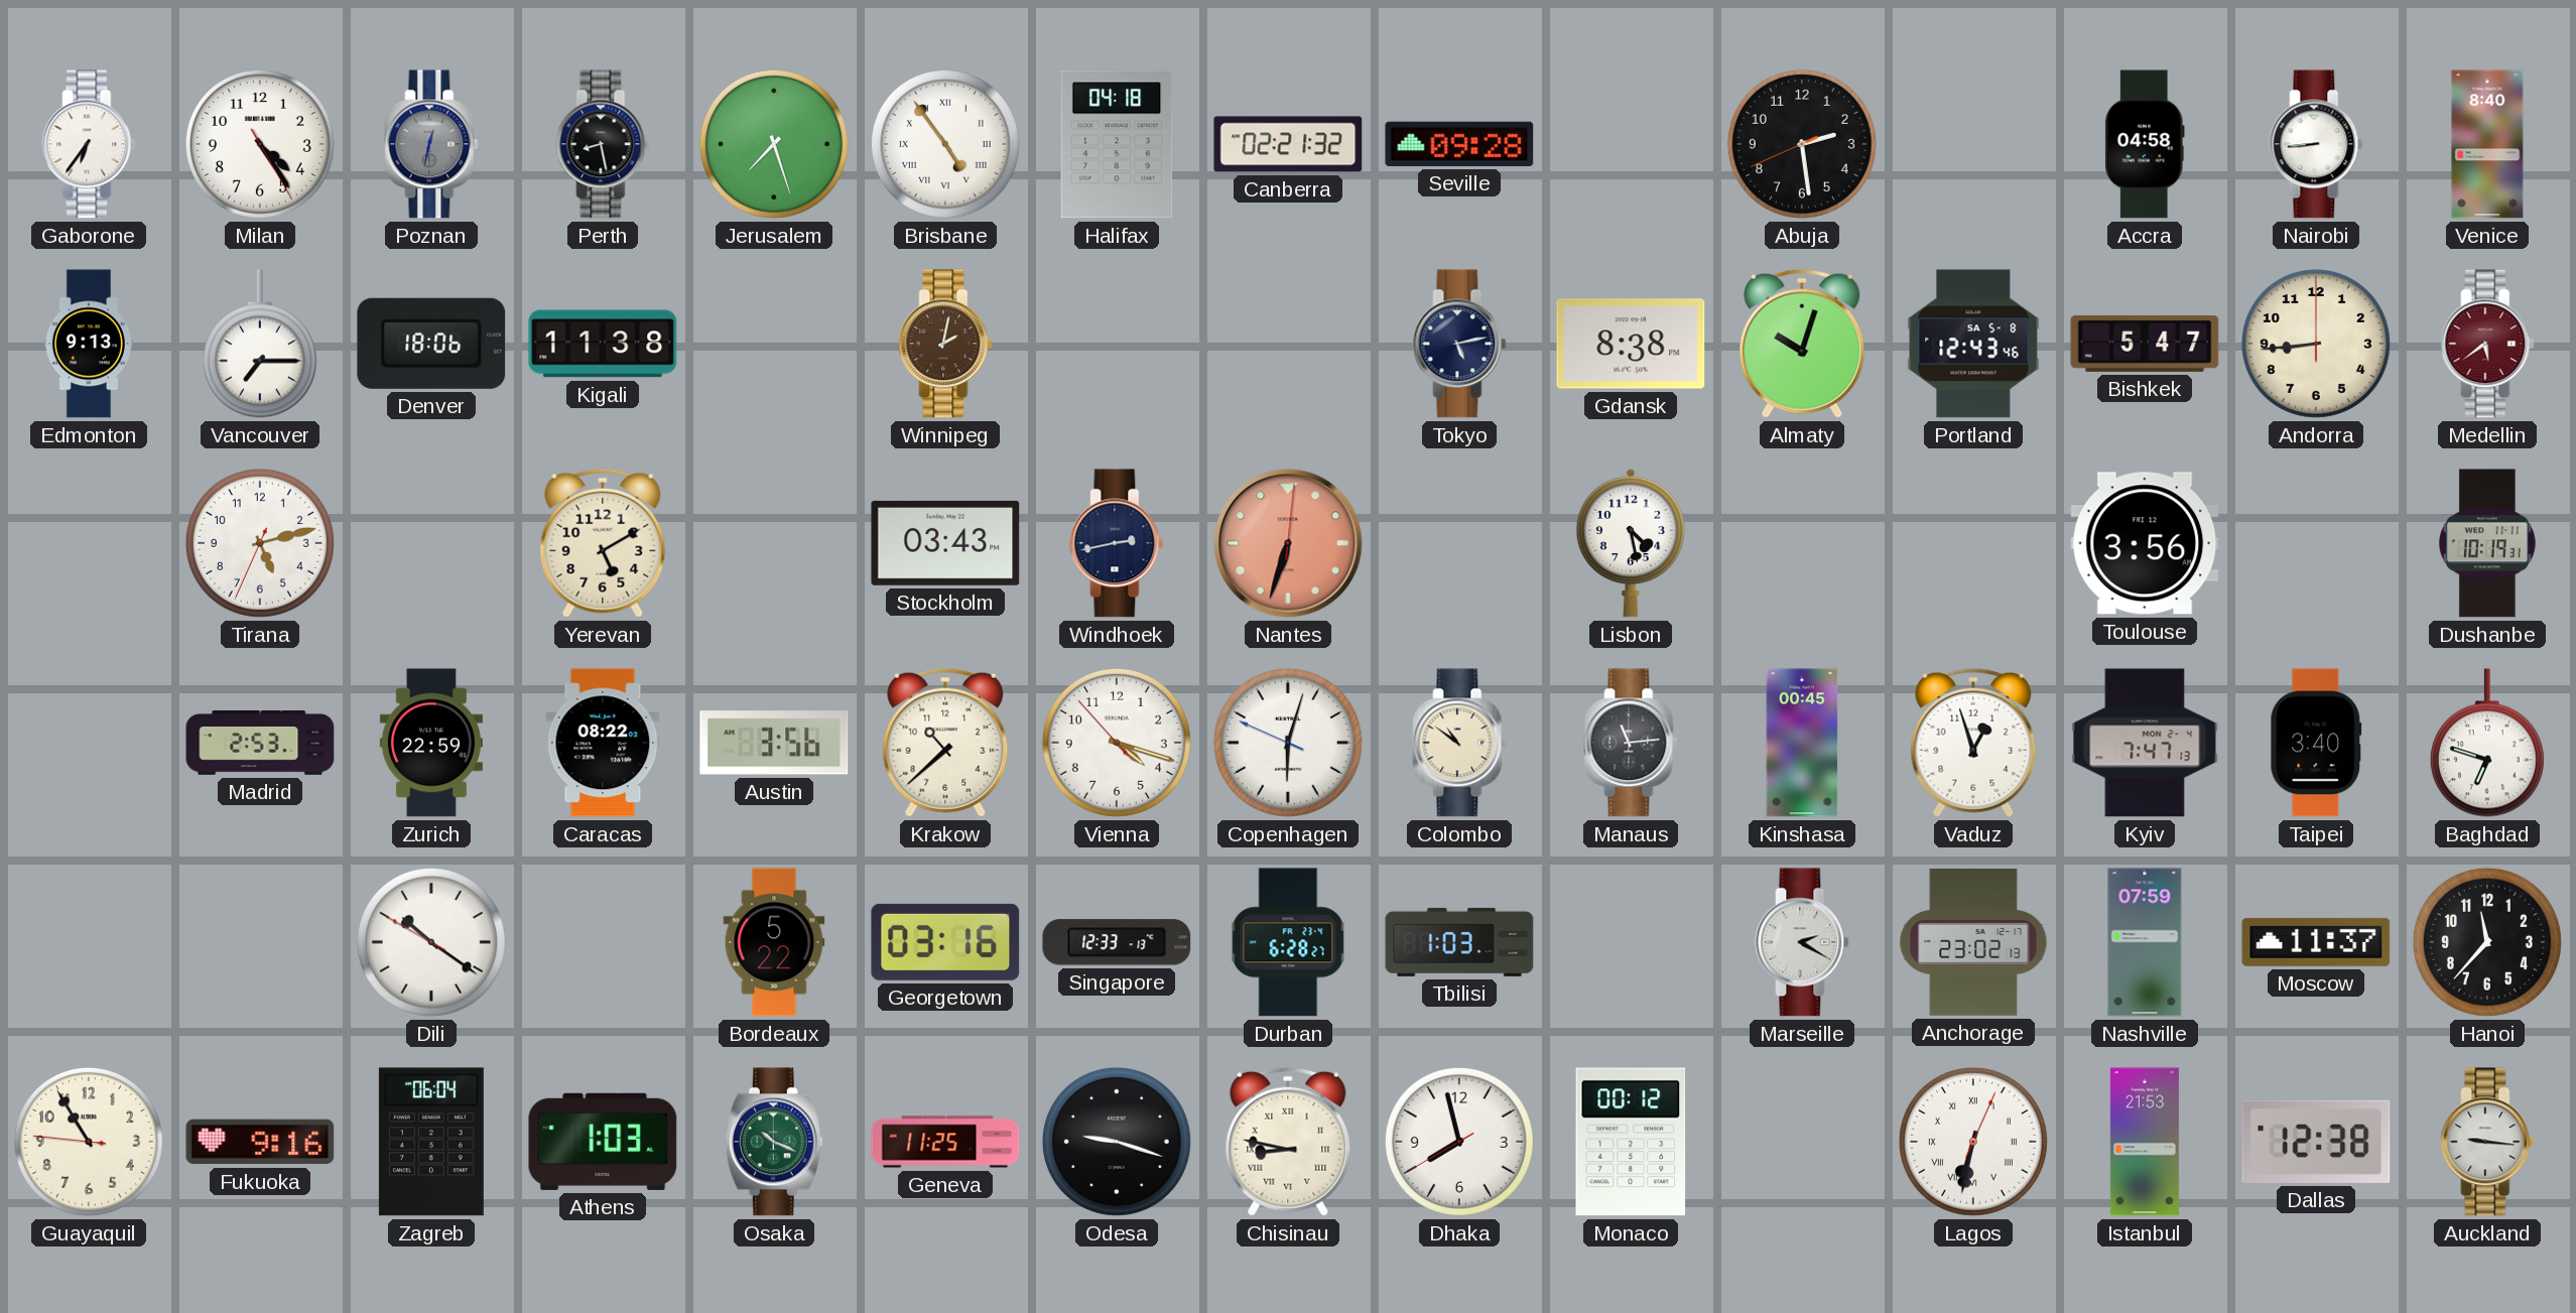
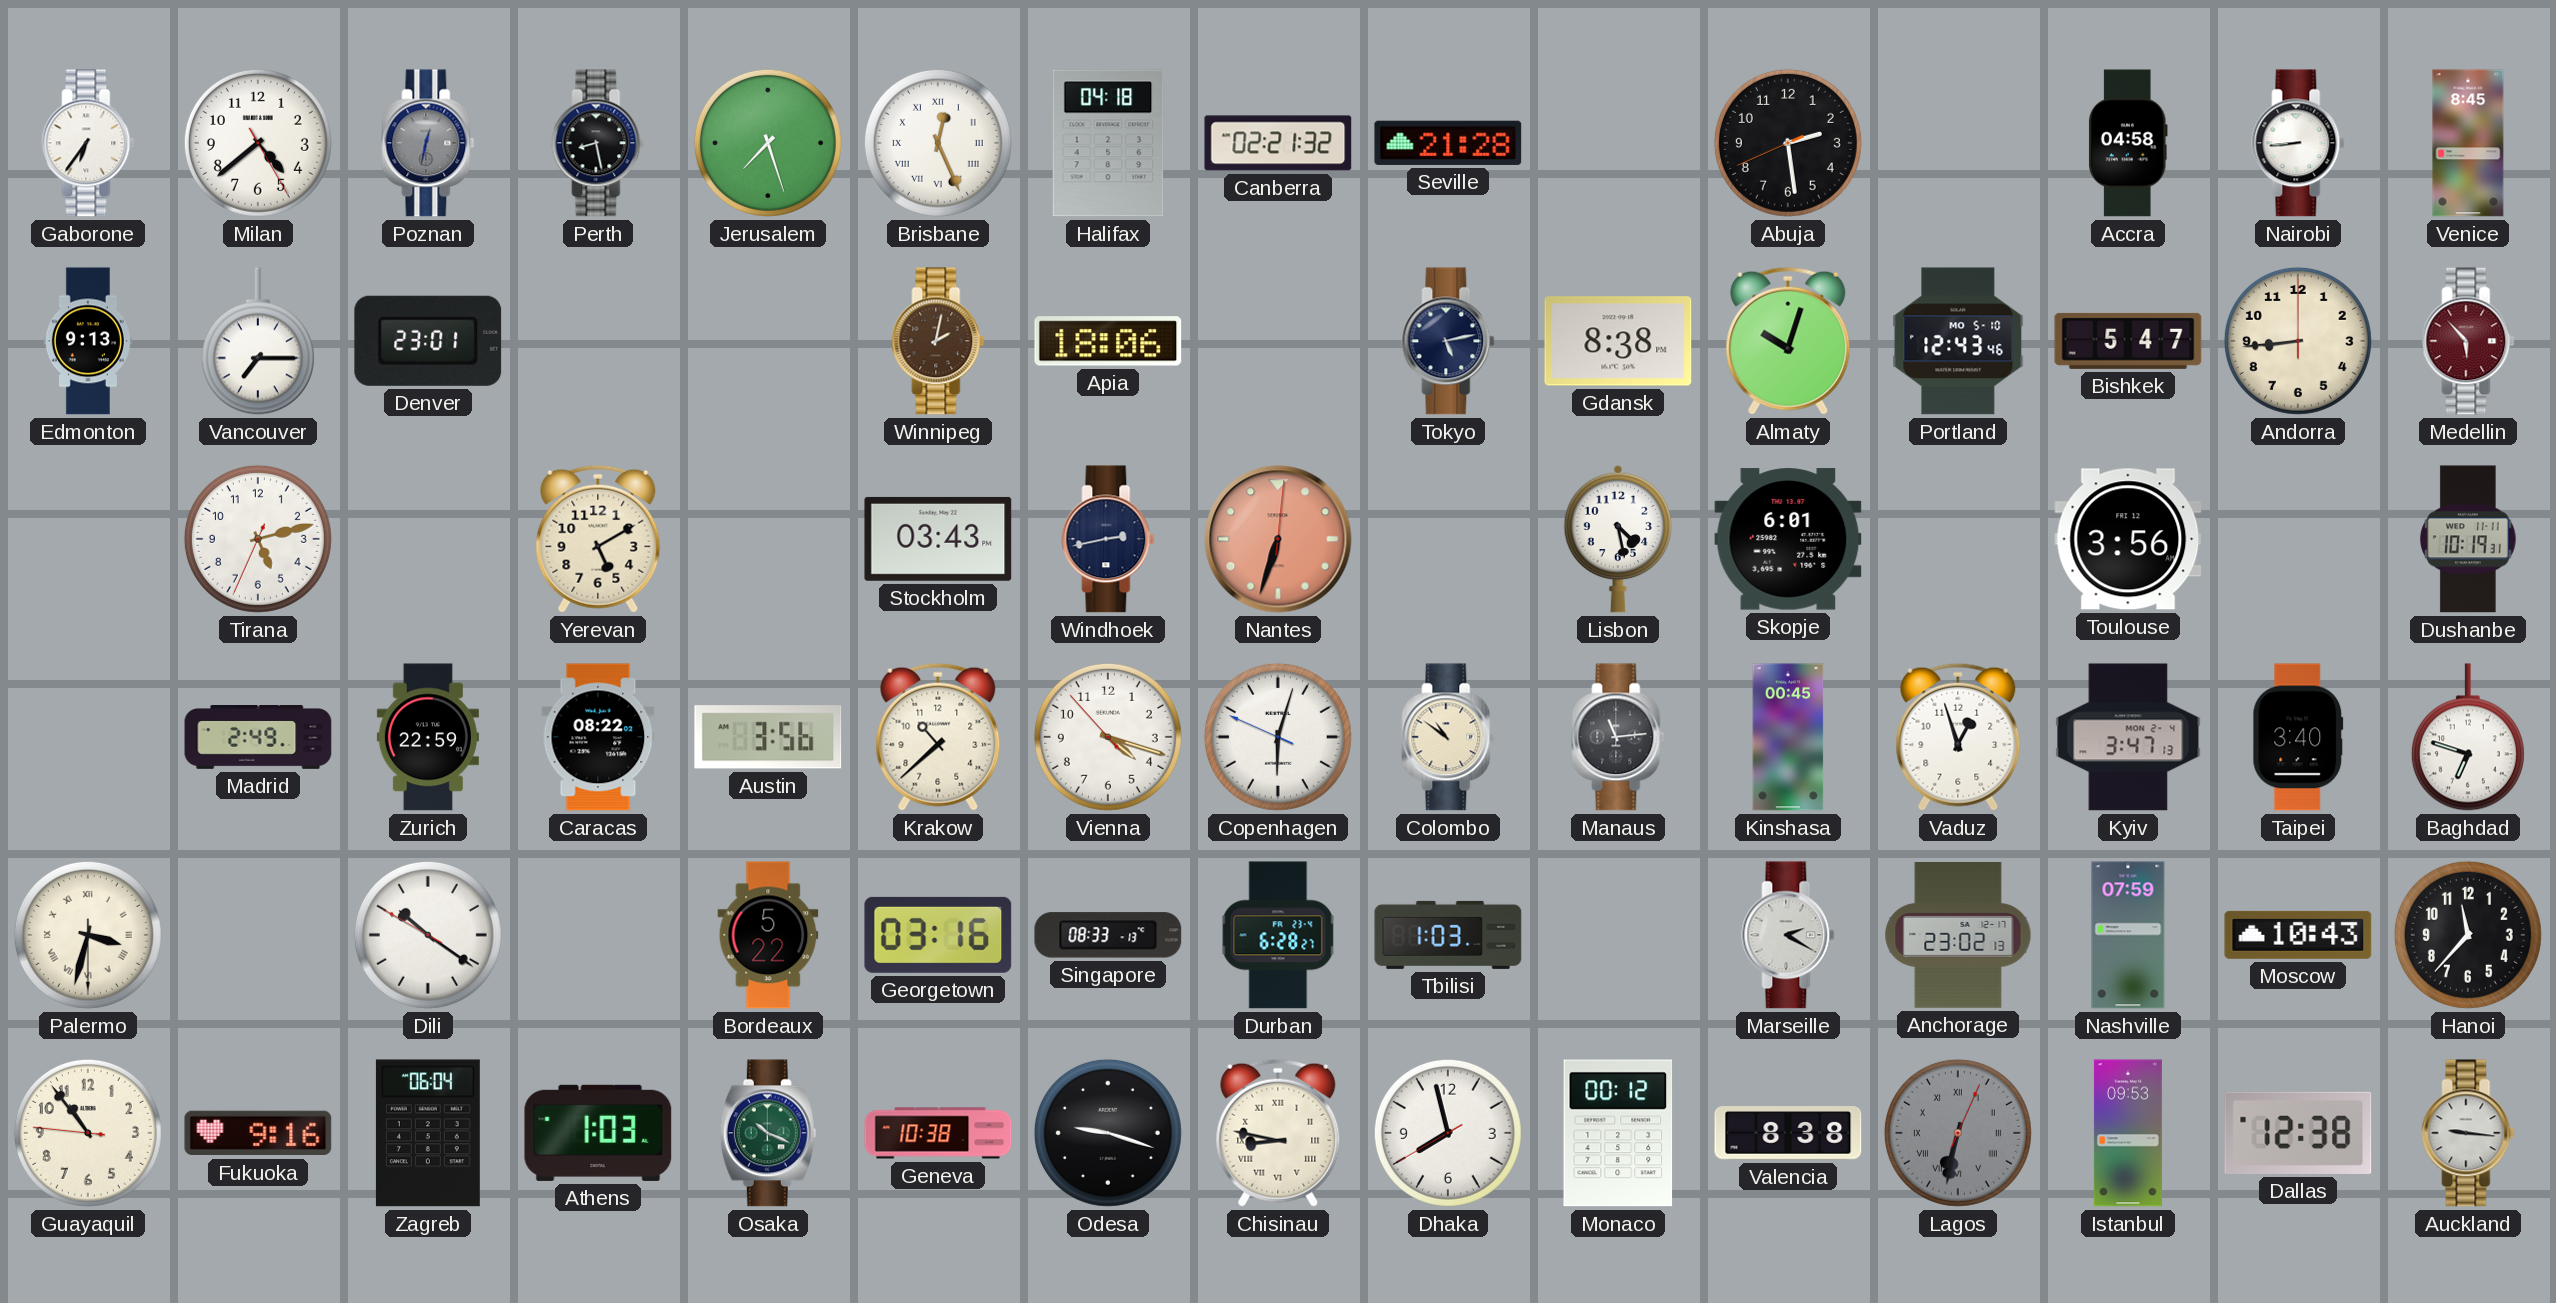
Milan: 4:24 -> 4:38 (258, 143)
Brisbane: 4:54 -> 12:26 (938, 143)
Seville: 09:28 -> 21:28 (1448, 143)
Venice: 8:40 -> 8:45 (2468, 143)
Denver: 18:06 -> 23:01 (428, 341)
Kigali: 11:38 -> none (603, 344)
Apia: none -> 18:06 (1108, 341)
Portland date: SA 5-8 -> MO 5-10 (1958, 341)
Medellin: 5:39 -> 5:53 (2468, 341)
Skopje: none -> 6:01 (1788, 539)
Madrid: 2:53 -> 2:49 (258, 738)
Kyiv: 7:47 -> 3:47 (2128, 737)
Palermo: none -> 3:32 (88, 935)
Singapore: 12:33 -> 08:33 (1108, 935)
Moscow: 11:37 -> 10:43 (2298, 935)
Guayaquil: 10:54 -> 10:53 (88, 1133)
Geneva: 11:25 -> 10:38 (938, 1133)
Valencia: none -> 8:38 (1788, 1133)
Lagos dial: white -> grey (1958, 1133)
Istanbul: 21:53 -> 09:53 (2128, 1133)
